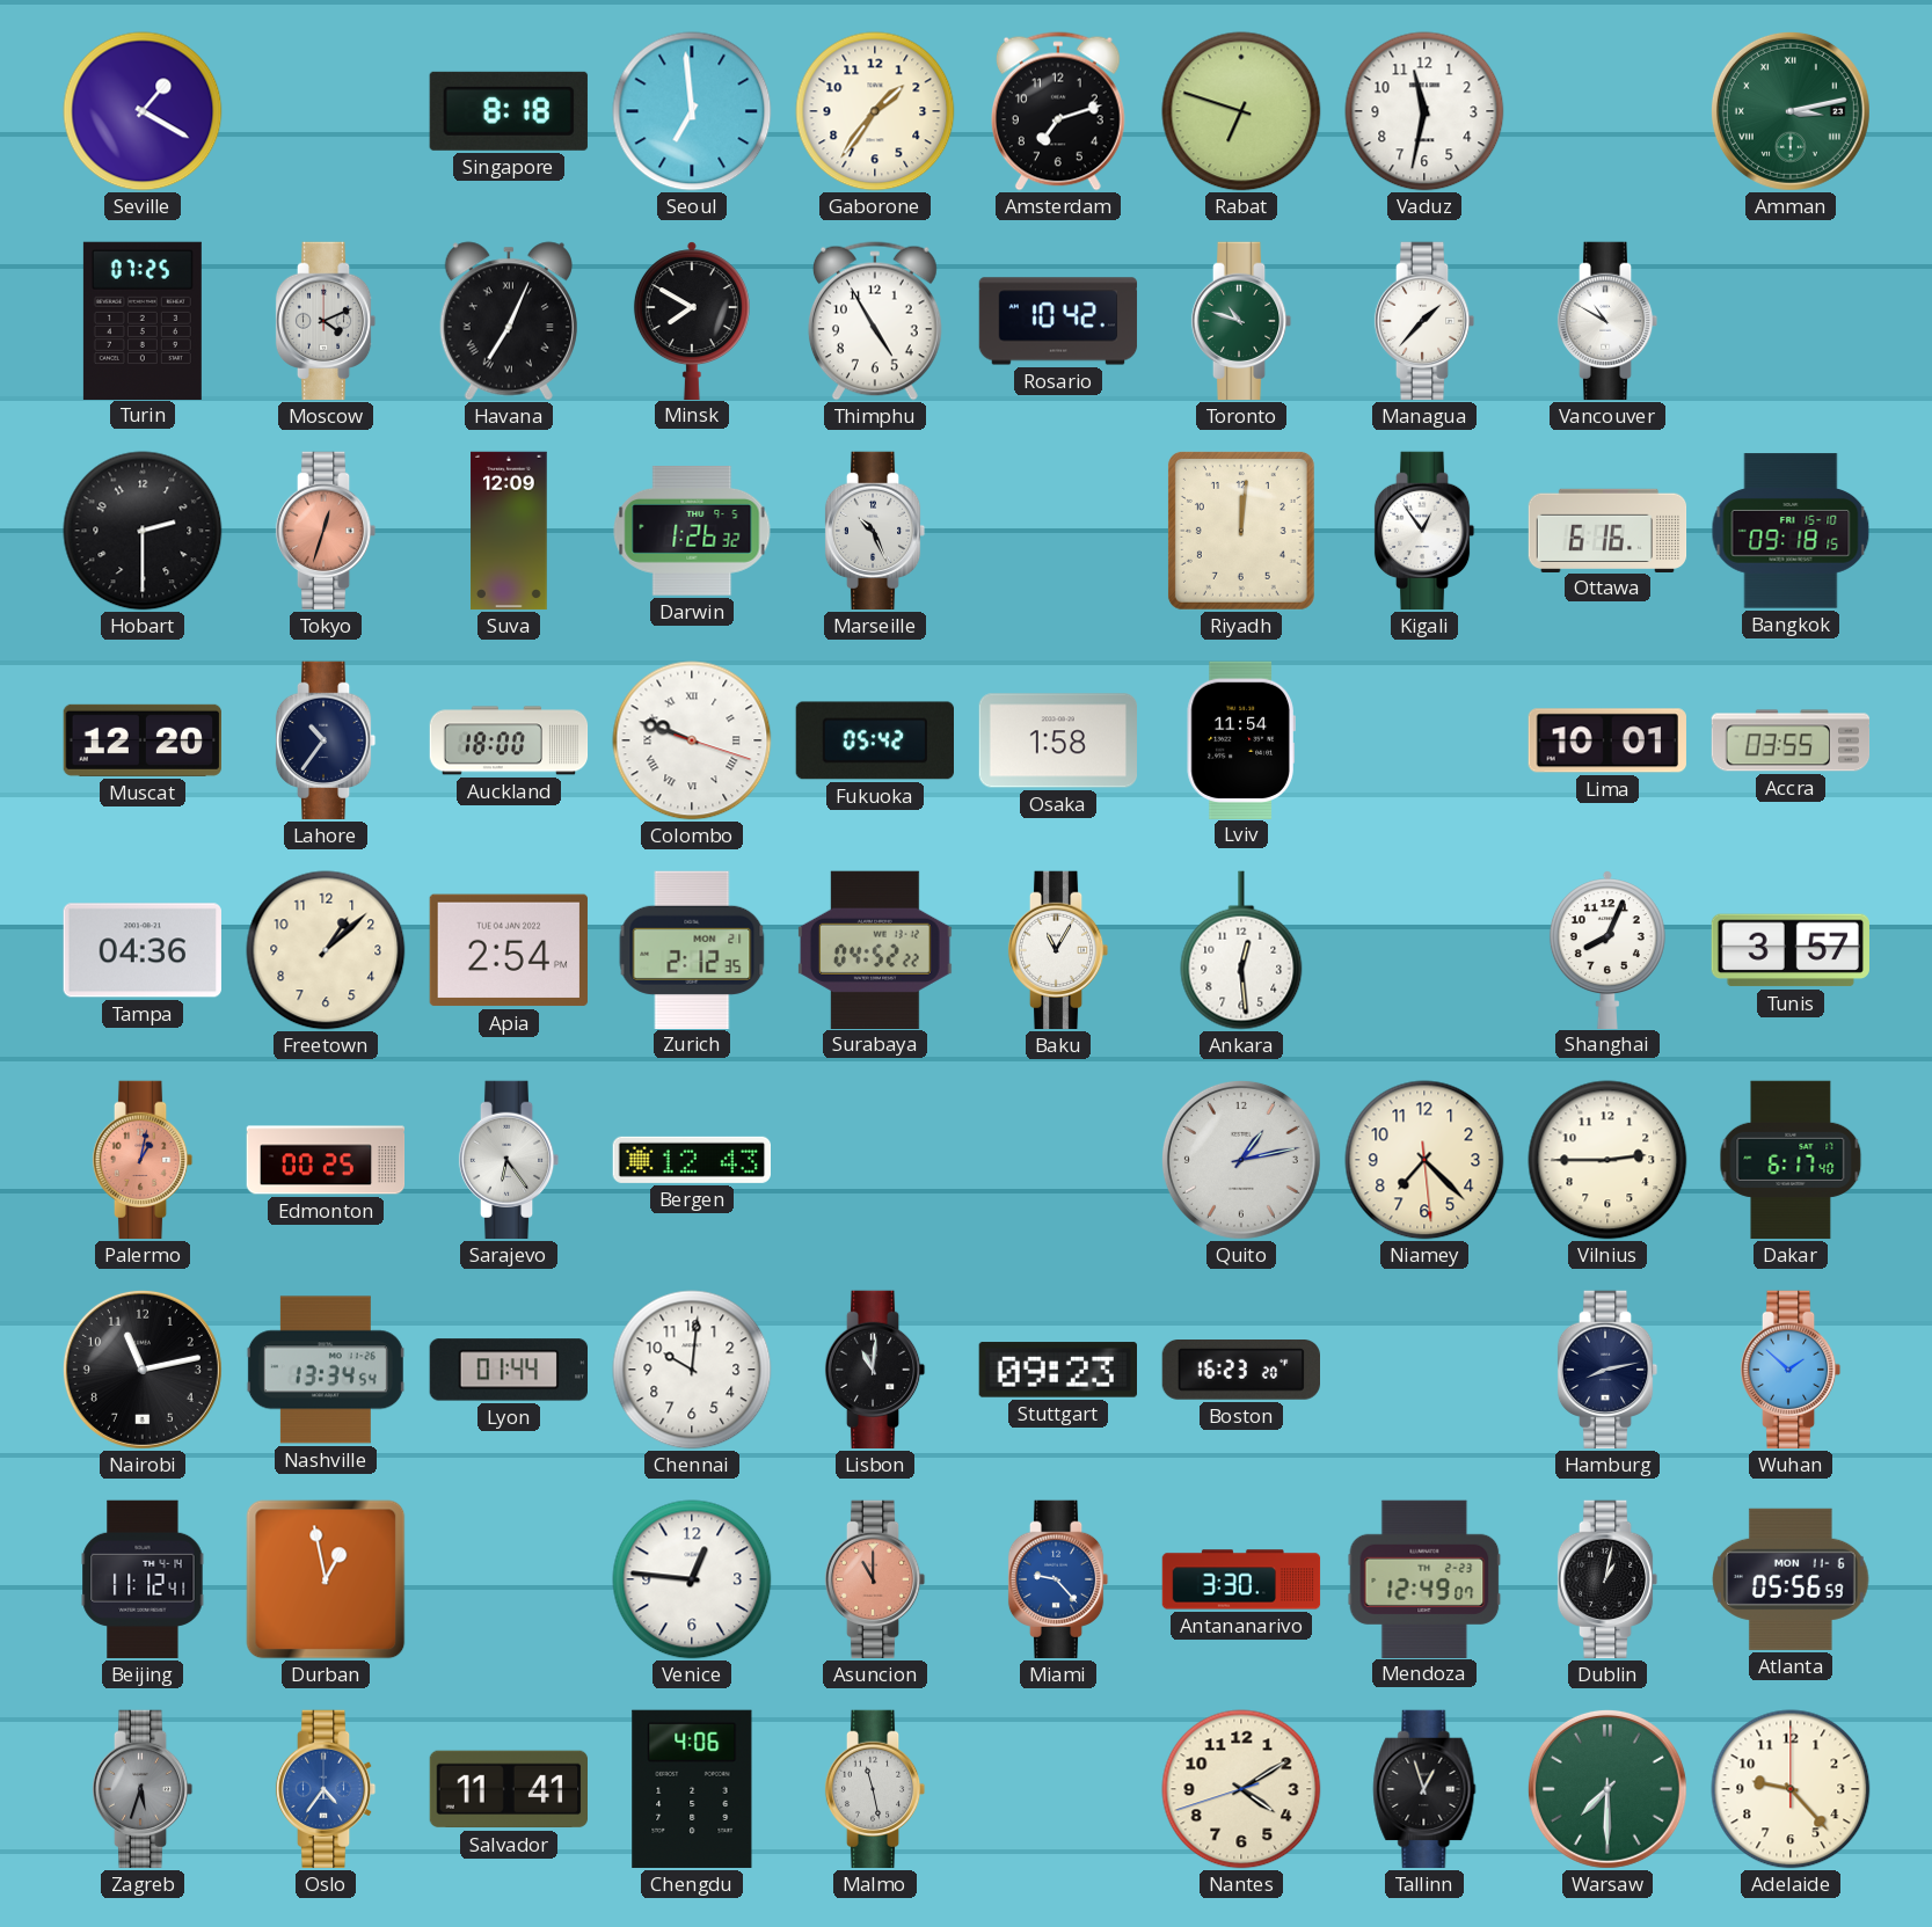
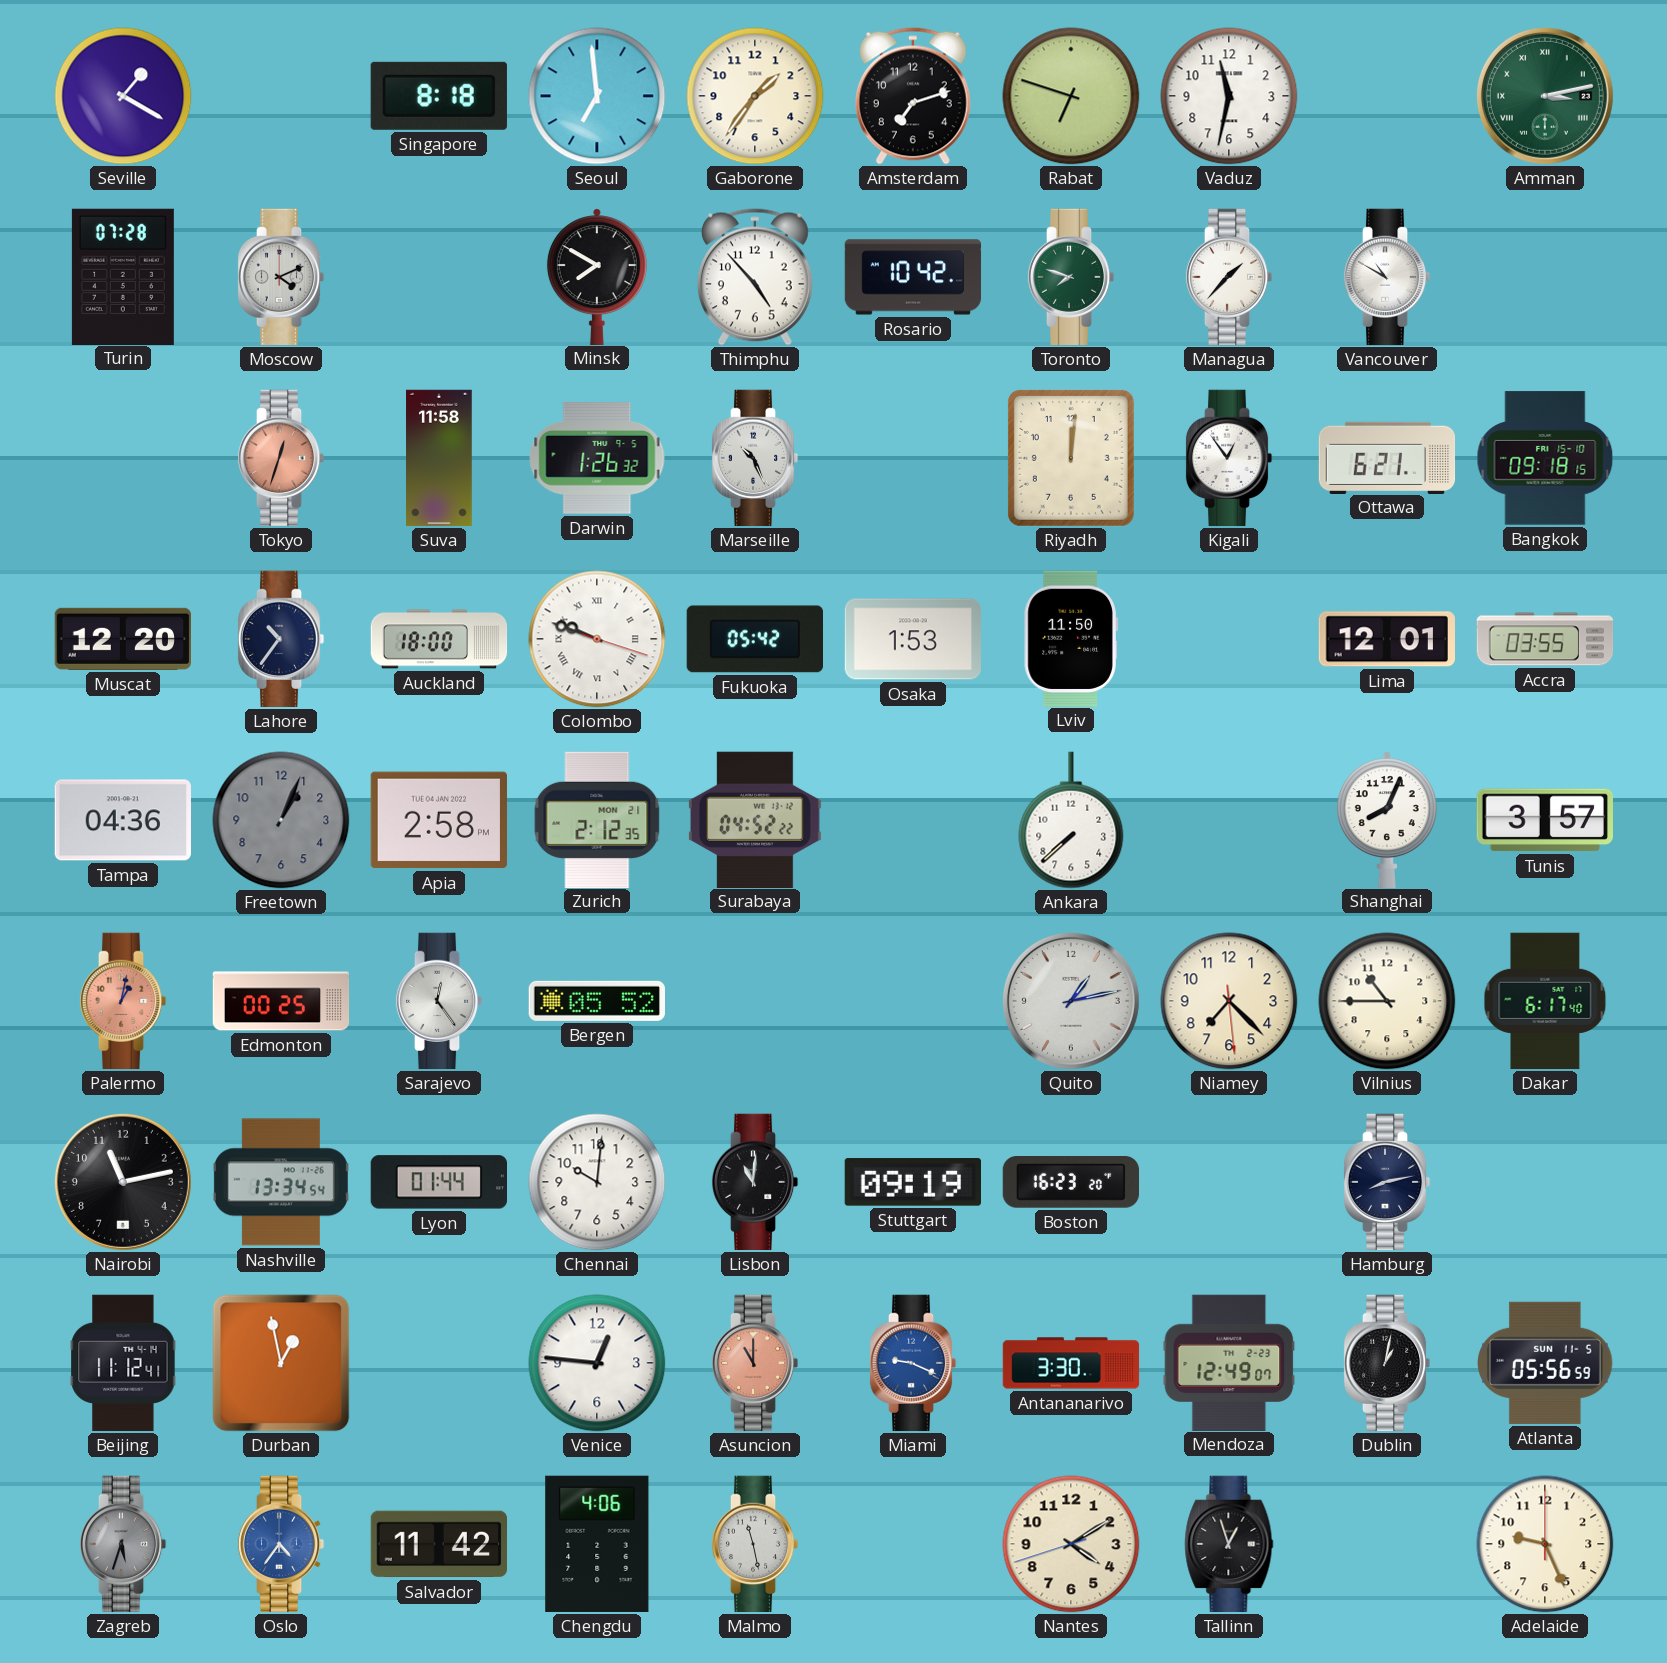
Turin: 07:25 -> 07:28 (123, 276)
Havana: 7:04 -> none (509, 321)
Thimphu: 4:55 -> 4:53 (755, 277)
Toronto: 10:48 -> 7:48 (1071, 277)
Hobart: 2:30 -> none (143, 531)
Suva: 12:09 -> 11:58 (439, 458)
Ottawa: 6:16 -> 6:21 (1387, 457)
Osaka: 1:58 -> 1:53 (912, 639)
Lviv: 11:54 -> 11:50 (1071, 638)
Lima: 10:01 -> 12:01 (1387, 639)
Freetown: 1:08 -> 1:04 (281, 820)
Freetown dial: cream -> grey (281, 820)
Apia: 2:54 -> 2:58 (439, 820)
Baku: 11:05 -> none (1058, 950)
Ankara: 12:29 -> 7:38 (1071, 820)
Sarajevo: 6:24 -> 12:24 (439, 1001)
Bergen: 12:43 -> 05:52 (596, 1001)
Vilnius: 2:45 -> 10:45 (1387, 1001)
Stuttgart: 09:23 -> 09:19 (912, 1182)
Wuhan: 1:52 -> none (1791, 1370)
Miami: 9:23 -> 9:19 (913, 1363)
Atlanta date: MON 11-6 -> SUN 11-5 (1545, 1363)
Salvador: 11:41 -> 11:42 (438, 1544)
Warsaw: 7:30 -> none (1607, 1789)
Adelaide: 9:23 -> 9:26 (1545, 1544)
